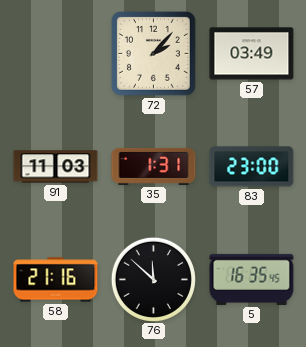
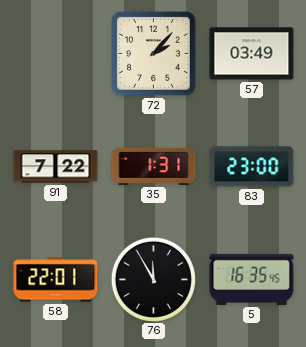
91: 11:03 -> 7:22 (56, 167)
58: 21:16 -> 22:01 (56, 280)
76: 11:52 -> 11:55 (153, 279)
